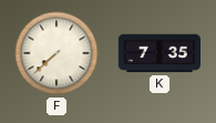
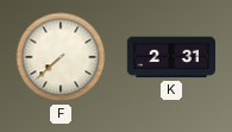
K: 7:35 -> 2:31 (170, 57)
